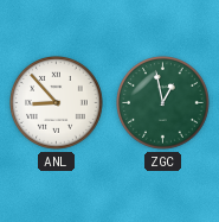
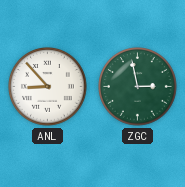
ZGC: 12:58 -> 2:58 (138, 87)
